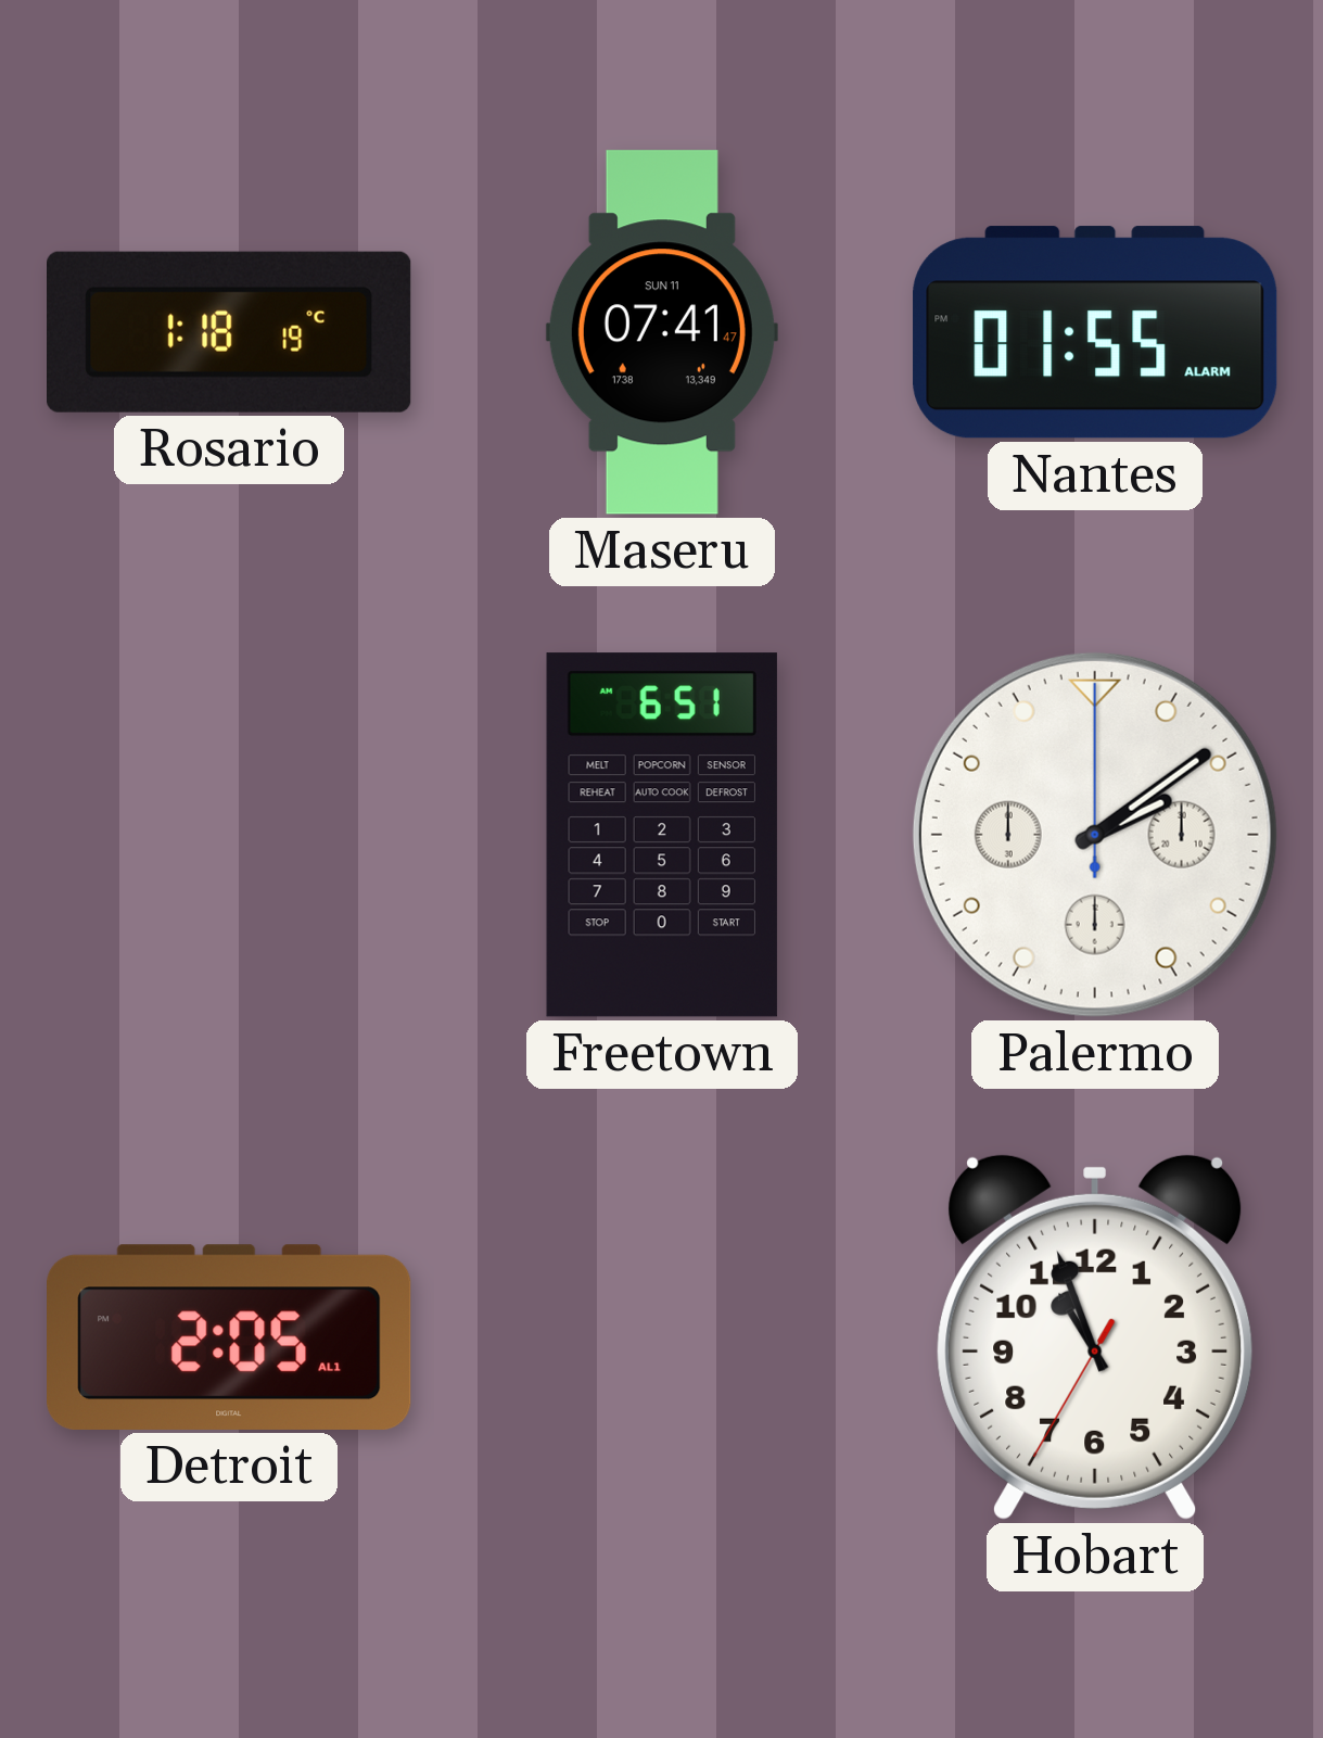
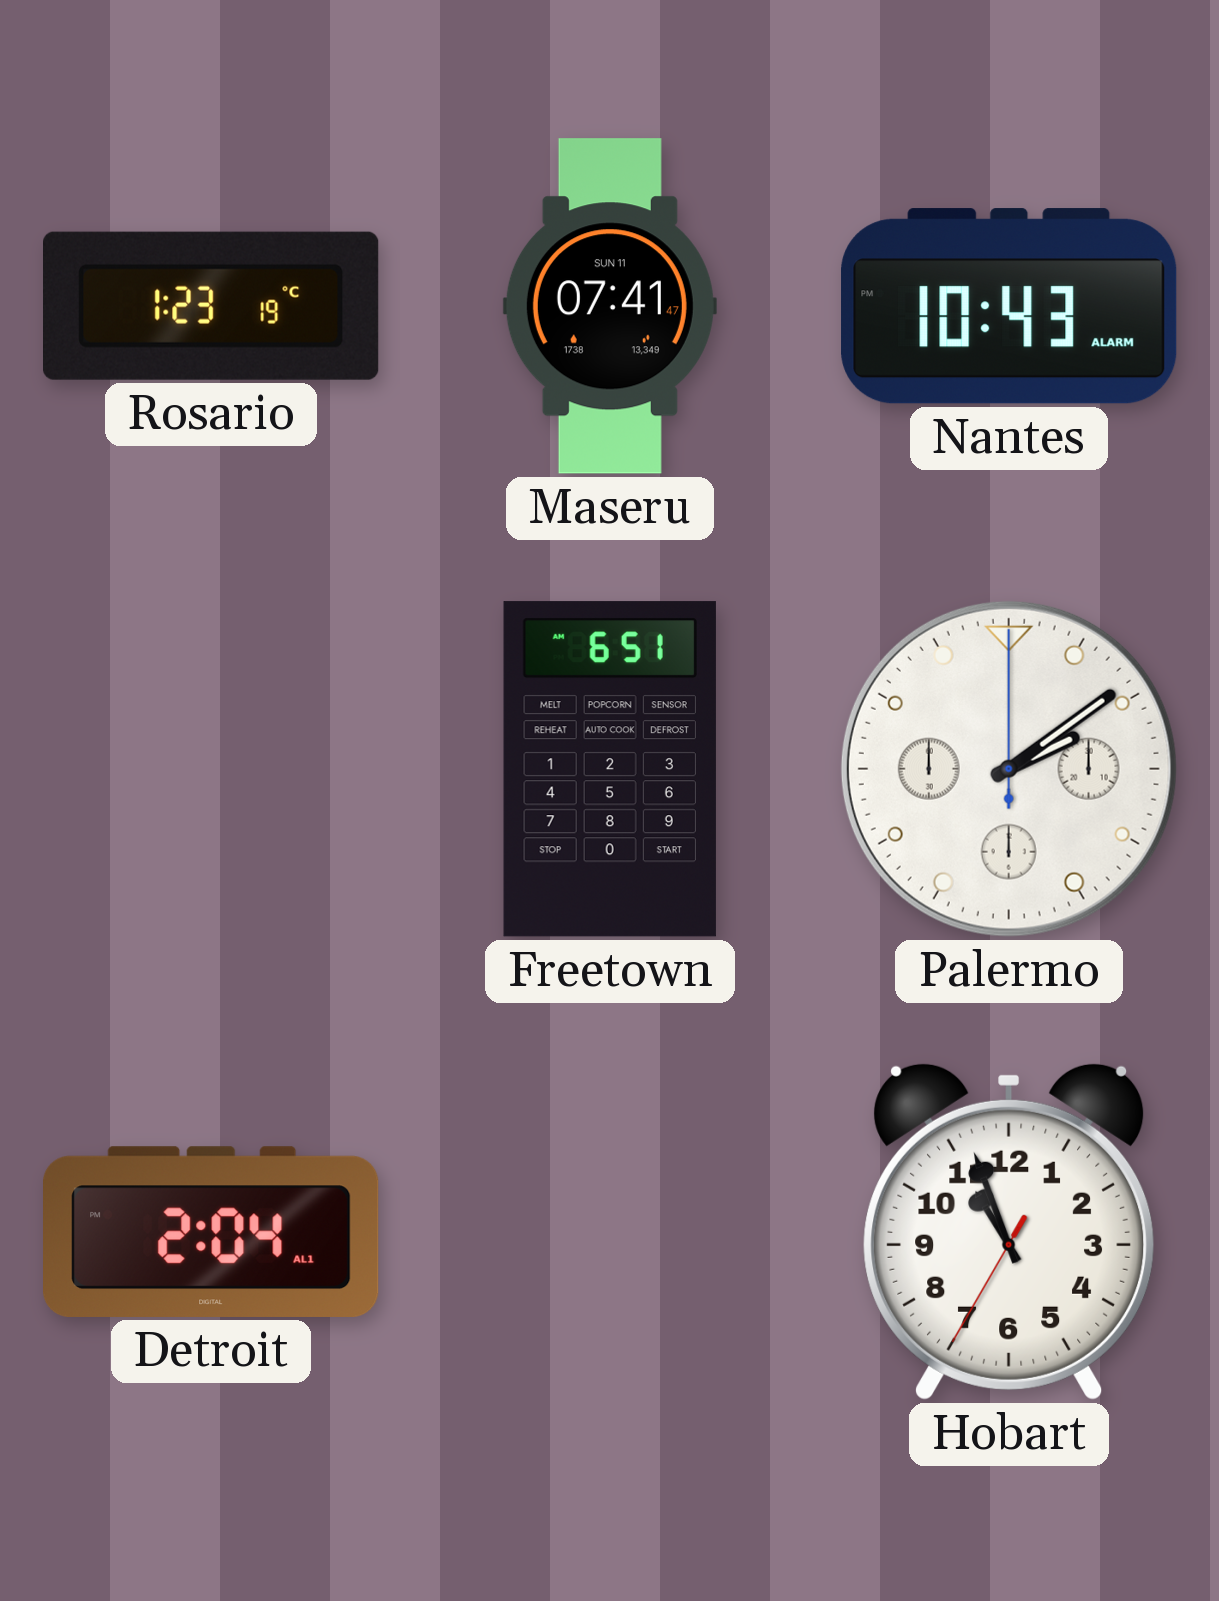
Rosario: 1:18 -> 1:23 (212, 306)
Nantes: 01:55 -> 10:43 (1009, 306)
Detroit: 2:05 -> 2:04 (212, 1232)
